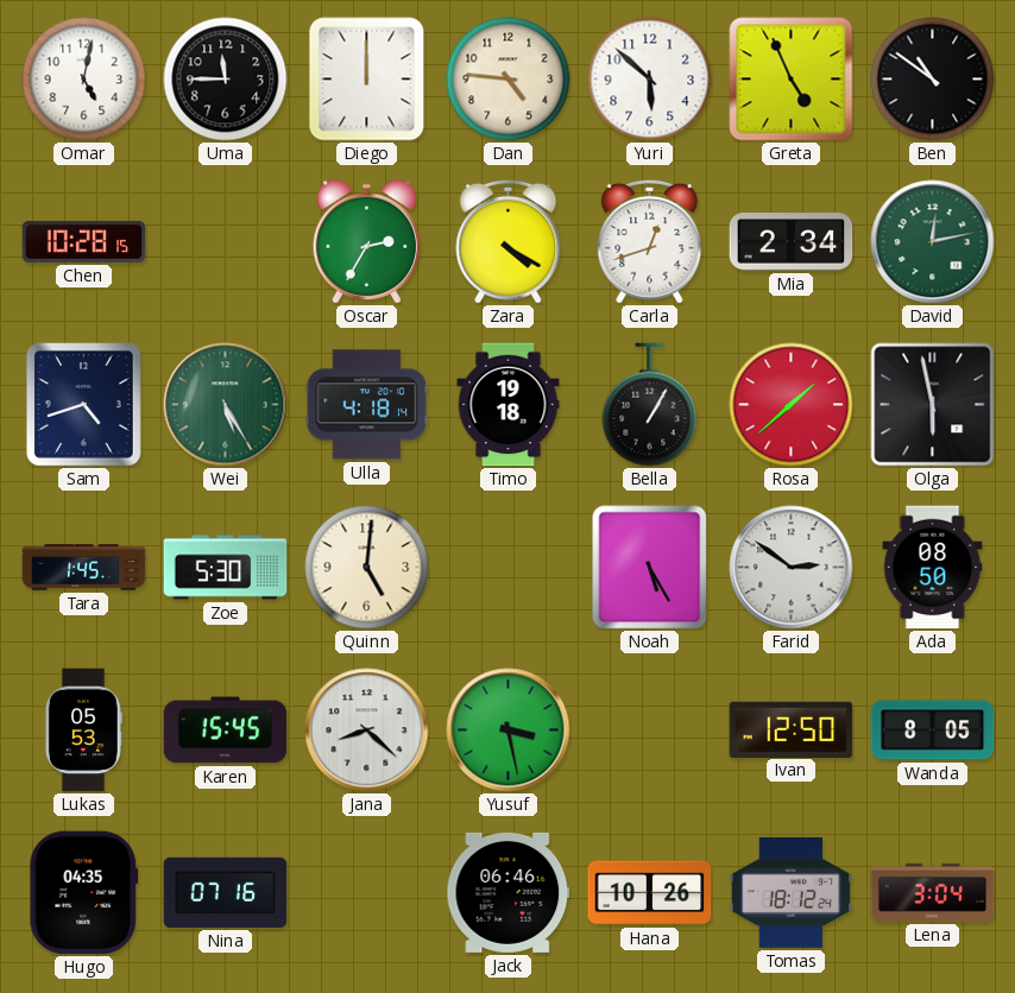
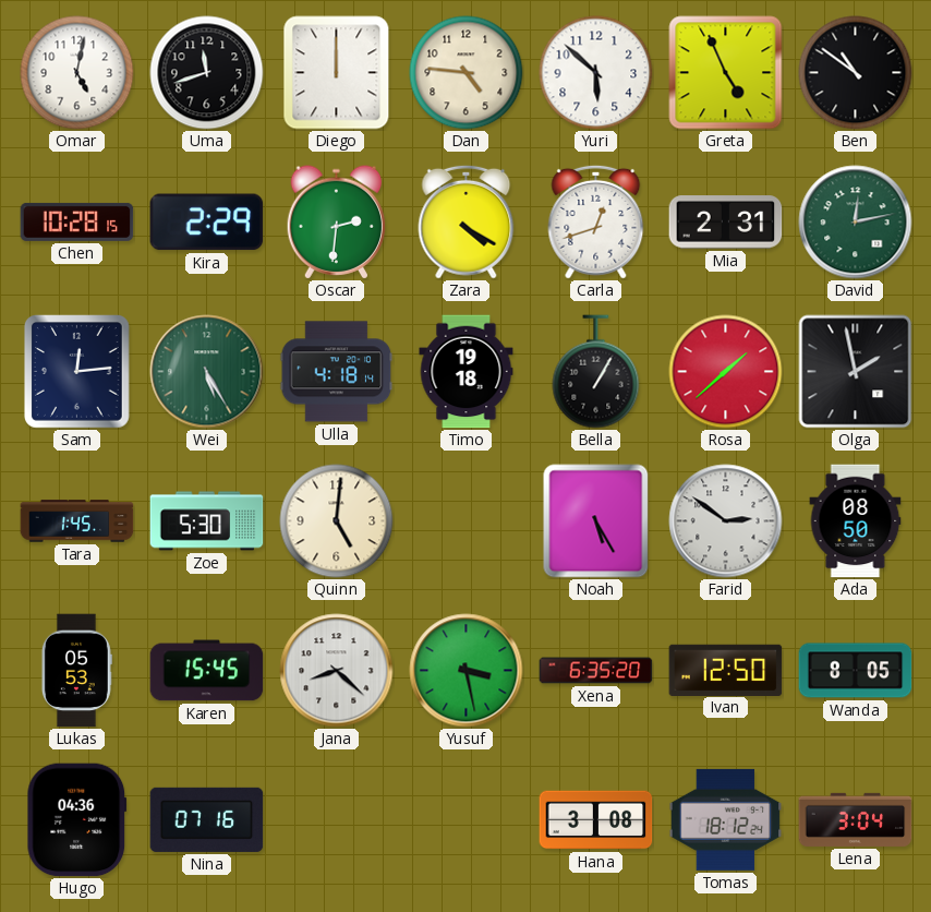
Uma: 11:45 -> 11:42 (207, 73)
Kira: none -> 2:29 (207, 223)
Oscar: 2:35 -> 2:31 (337, 223)
Mia: 2:34 -> 2:31 (726, 223)
Sam: 4:42 -> 12:14 (77, 372)
Olga: 5:58 -> 1:58 (856, 372)
Xena: none -> 6:35 (596, 671)
Hugo: 04:35 -> 04:36 (77, 820)
Jack: 06:46 -> none (509, 892)
Hana: 10:26 -> 3:08 (596, 820)
